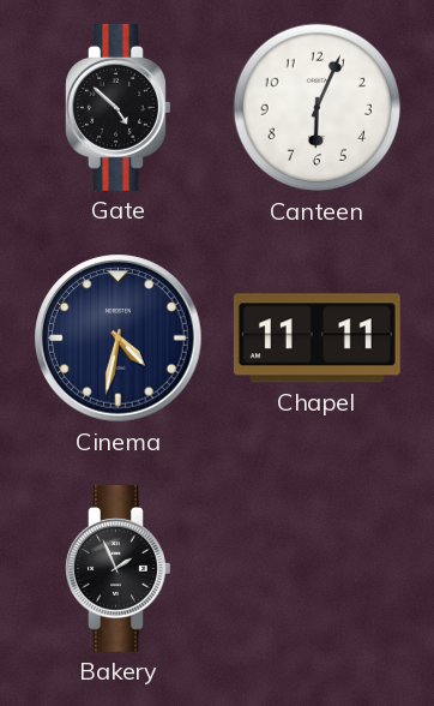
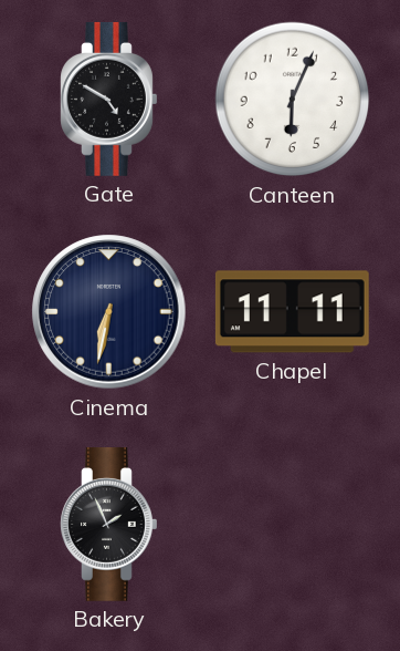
Gate: 4:52 -> 4:50 (109, 99)
Cinema: 4:32 -> 6:32 (109, 312)
